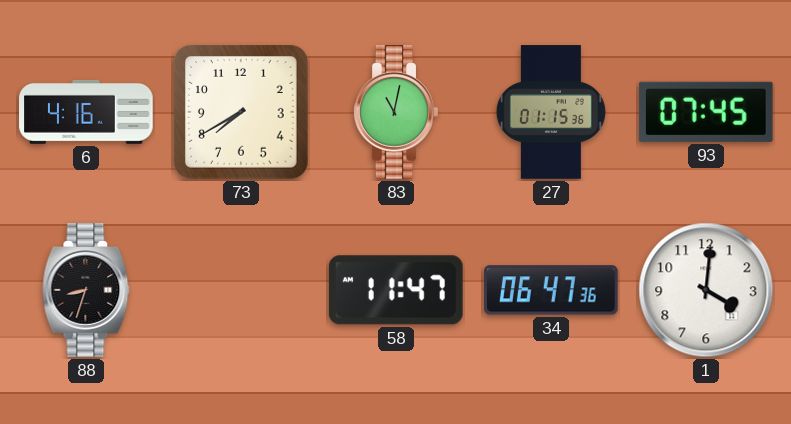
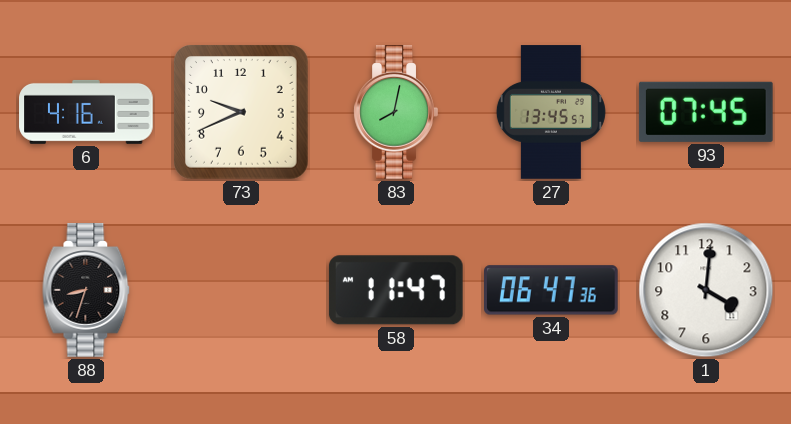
73: 7:40 -> 9:41 (241, 112)
83: 11:02 -> 8:02 (396, 112)
27: 01:15 -> 13:45 (551, 112)
